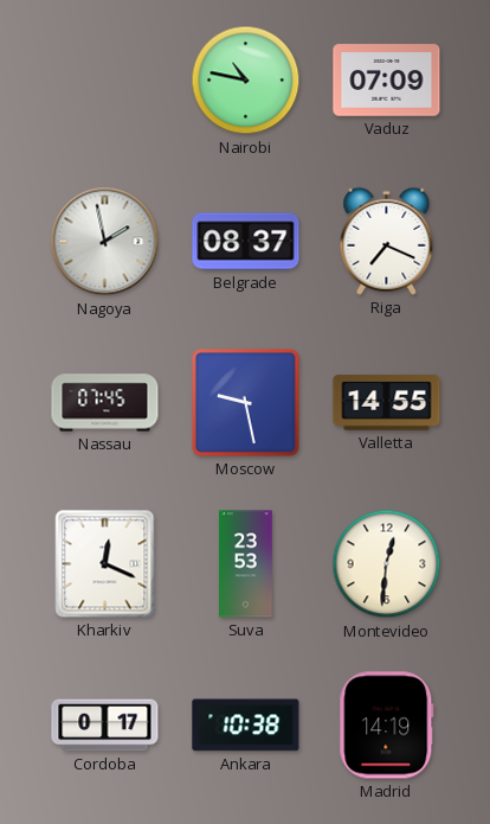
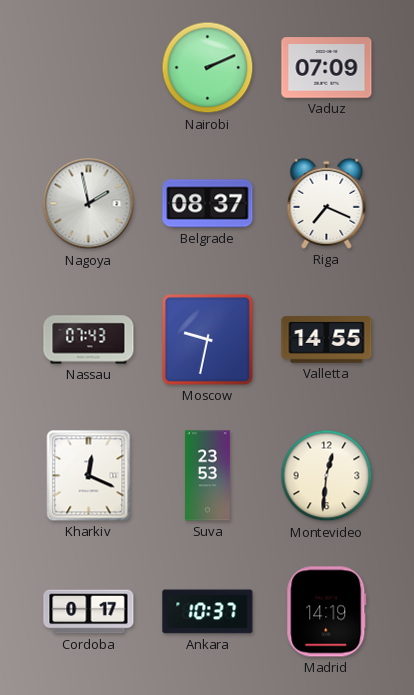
Nairobi: 10:47 -> 2:11 (208, 68)
Nassau: 07:45 -> 07:43 (89, 340)
Moscow: 9:28 -> 9:32 (207, 339)
Ankara: 10:38 -> 10:37 (208, 612)
